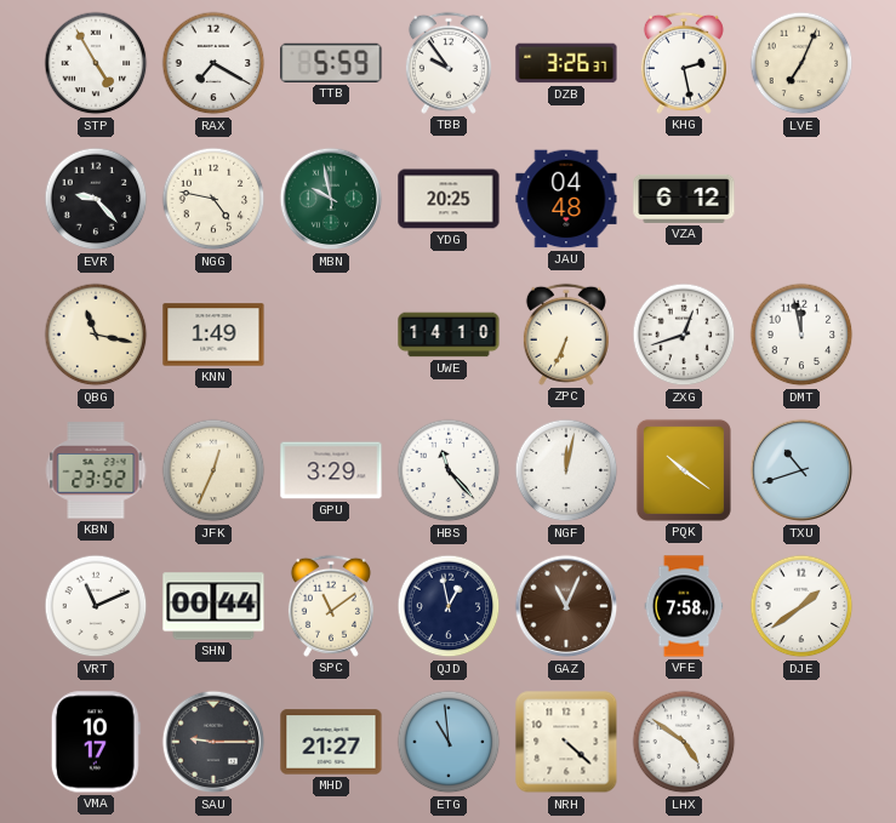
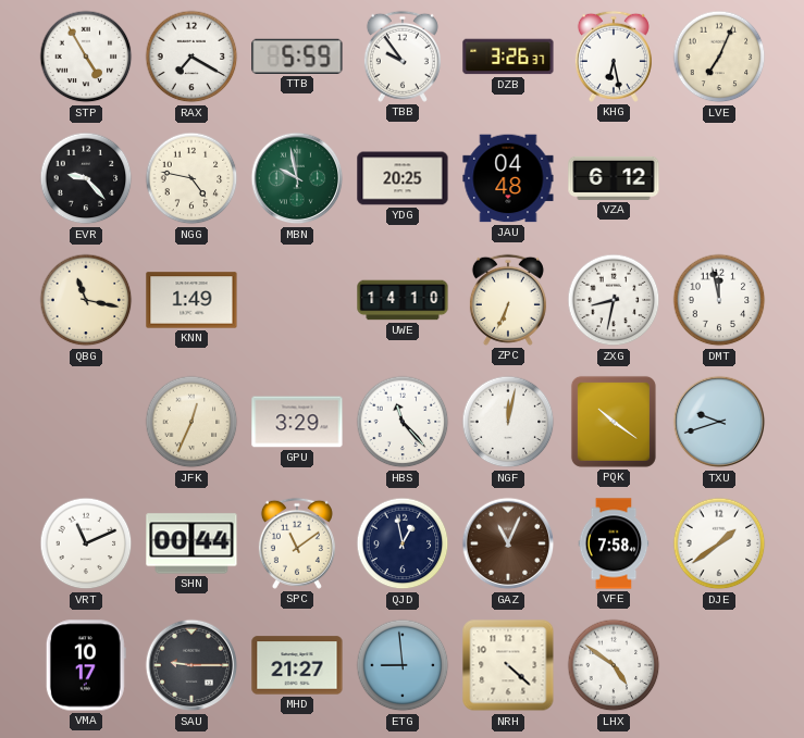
KHG: 2:28 -> 6:28 (614, 57)
ZXG: 12:42 -> 8:32 (614, 300)
KBN: 23:52 -> none (96, 470)
TXU: 10:42 -> 9:42 (719, 422)
ETG: 10:59 -> 8:59 (403, 665)
